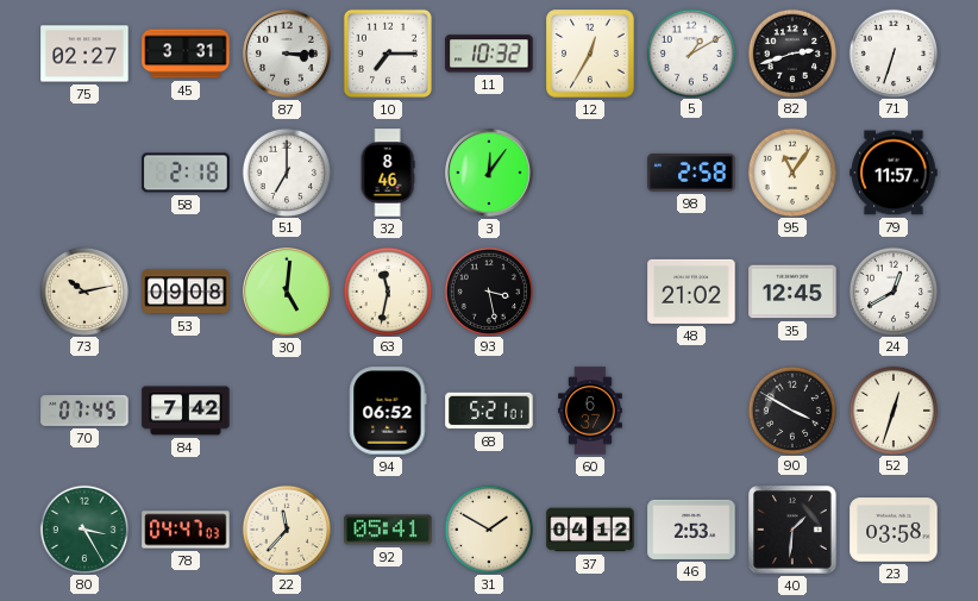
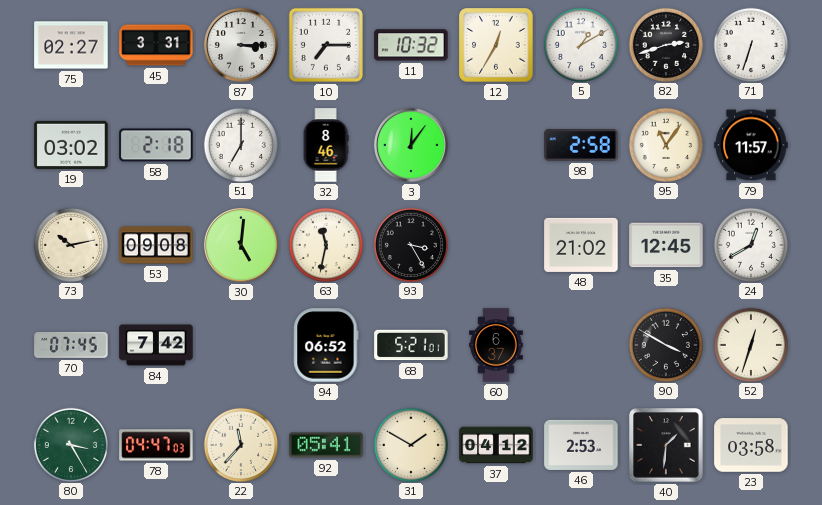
19: none -> 03:02 (71, 145)
93: 3:28 -> 3:25 (410, 244)
